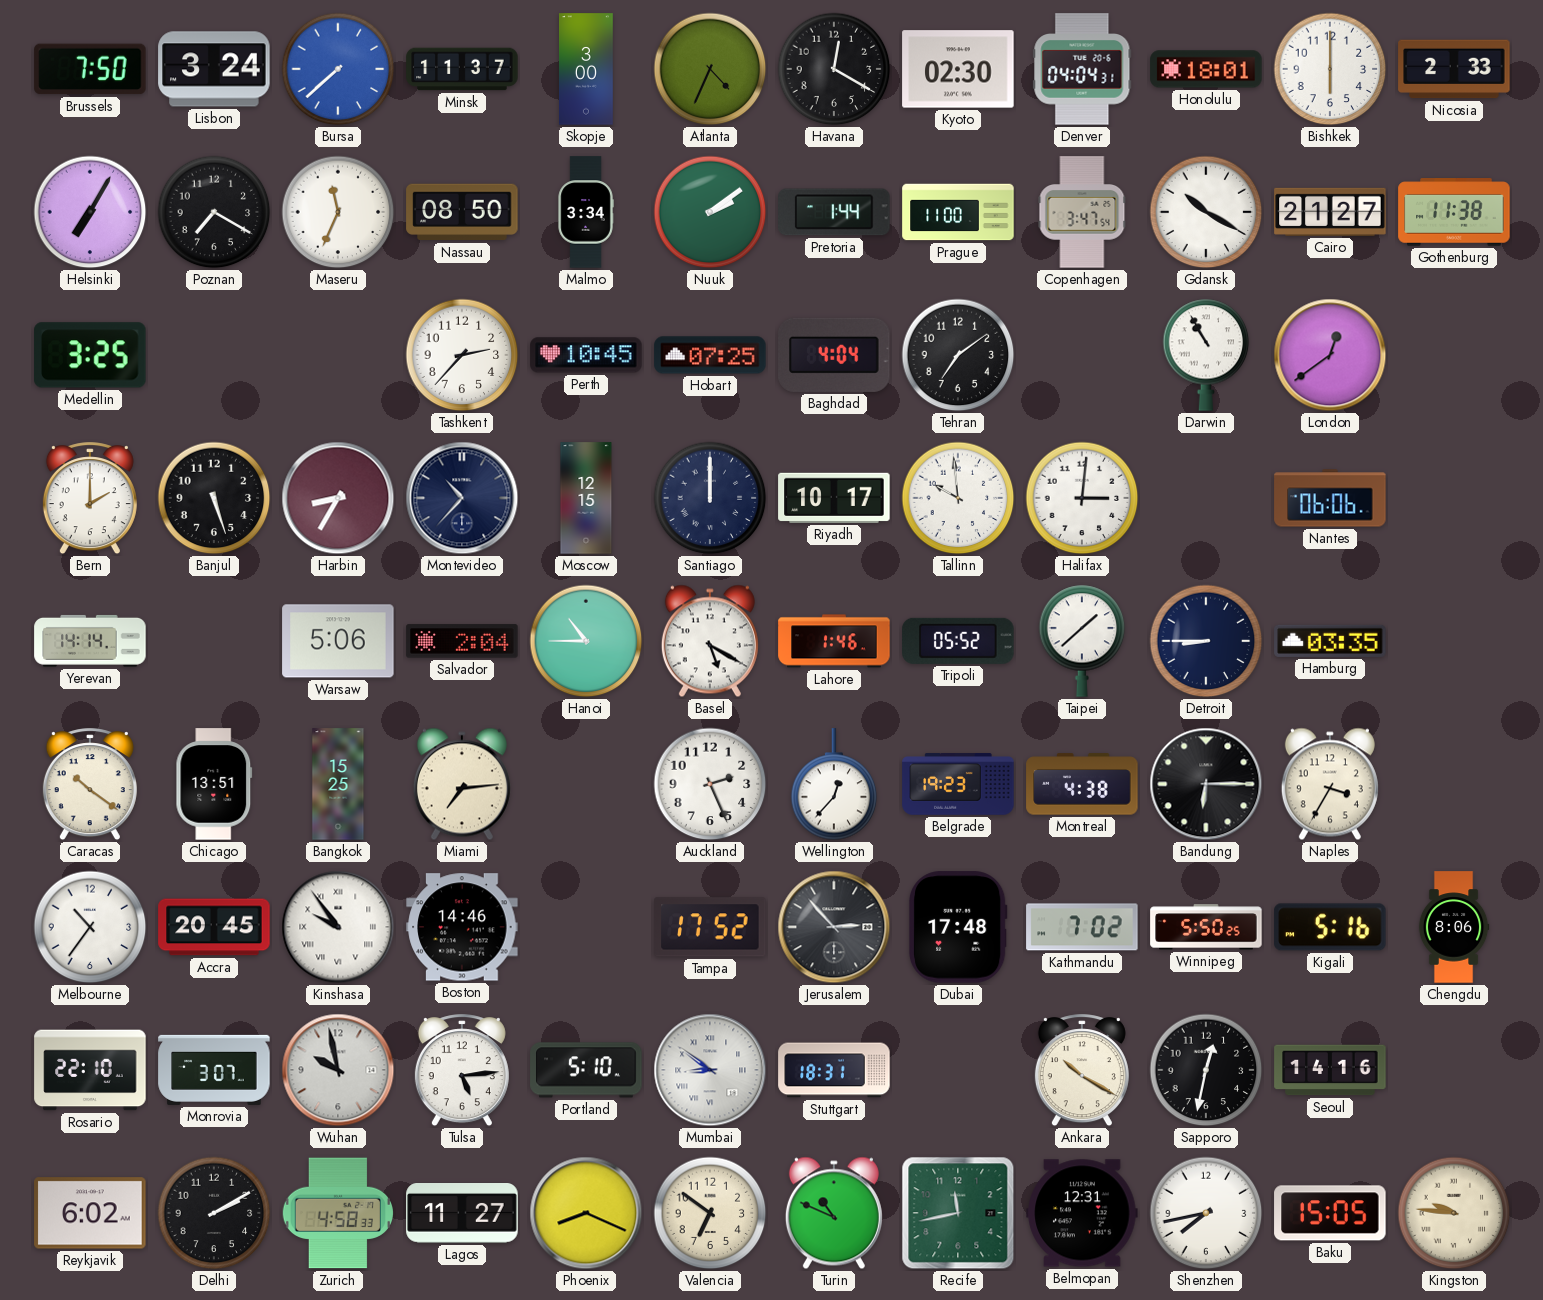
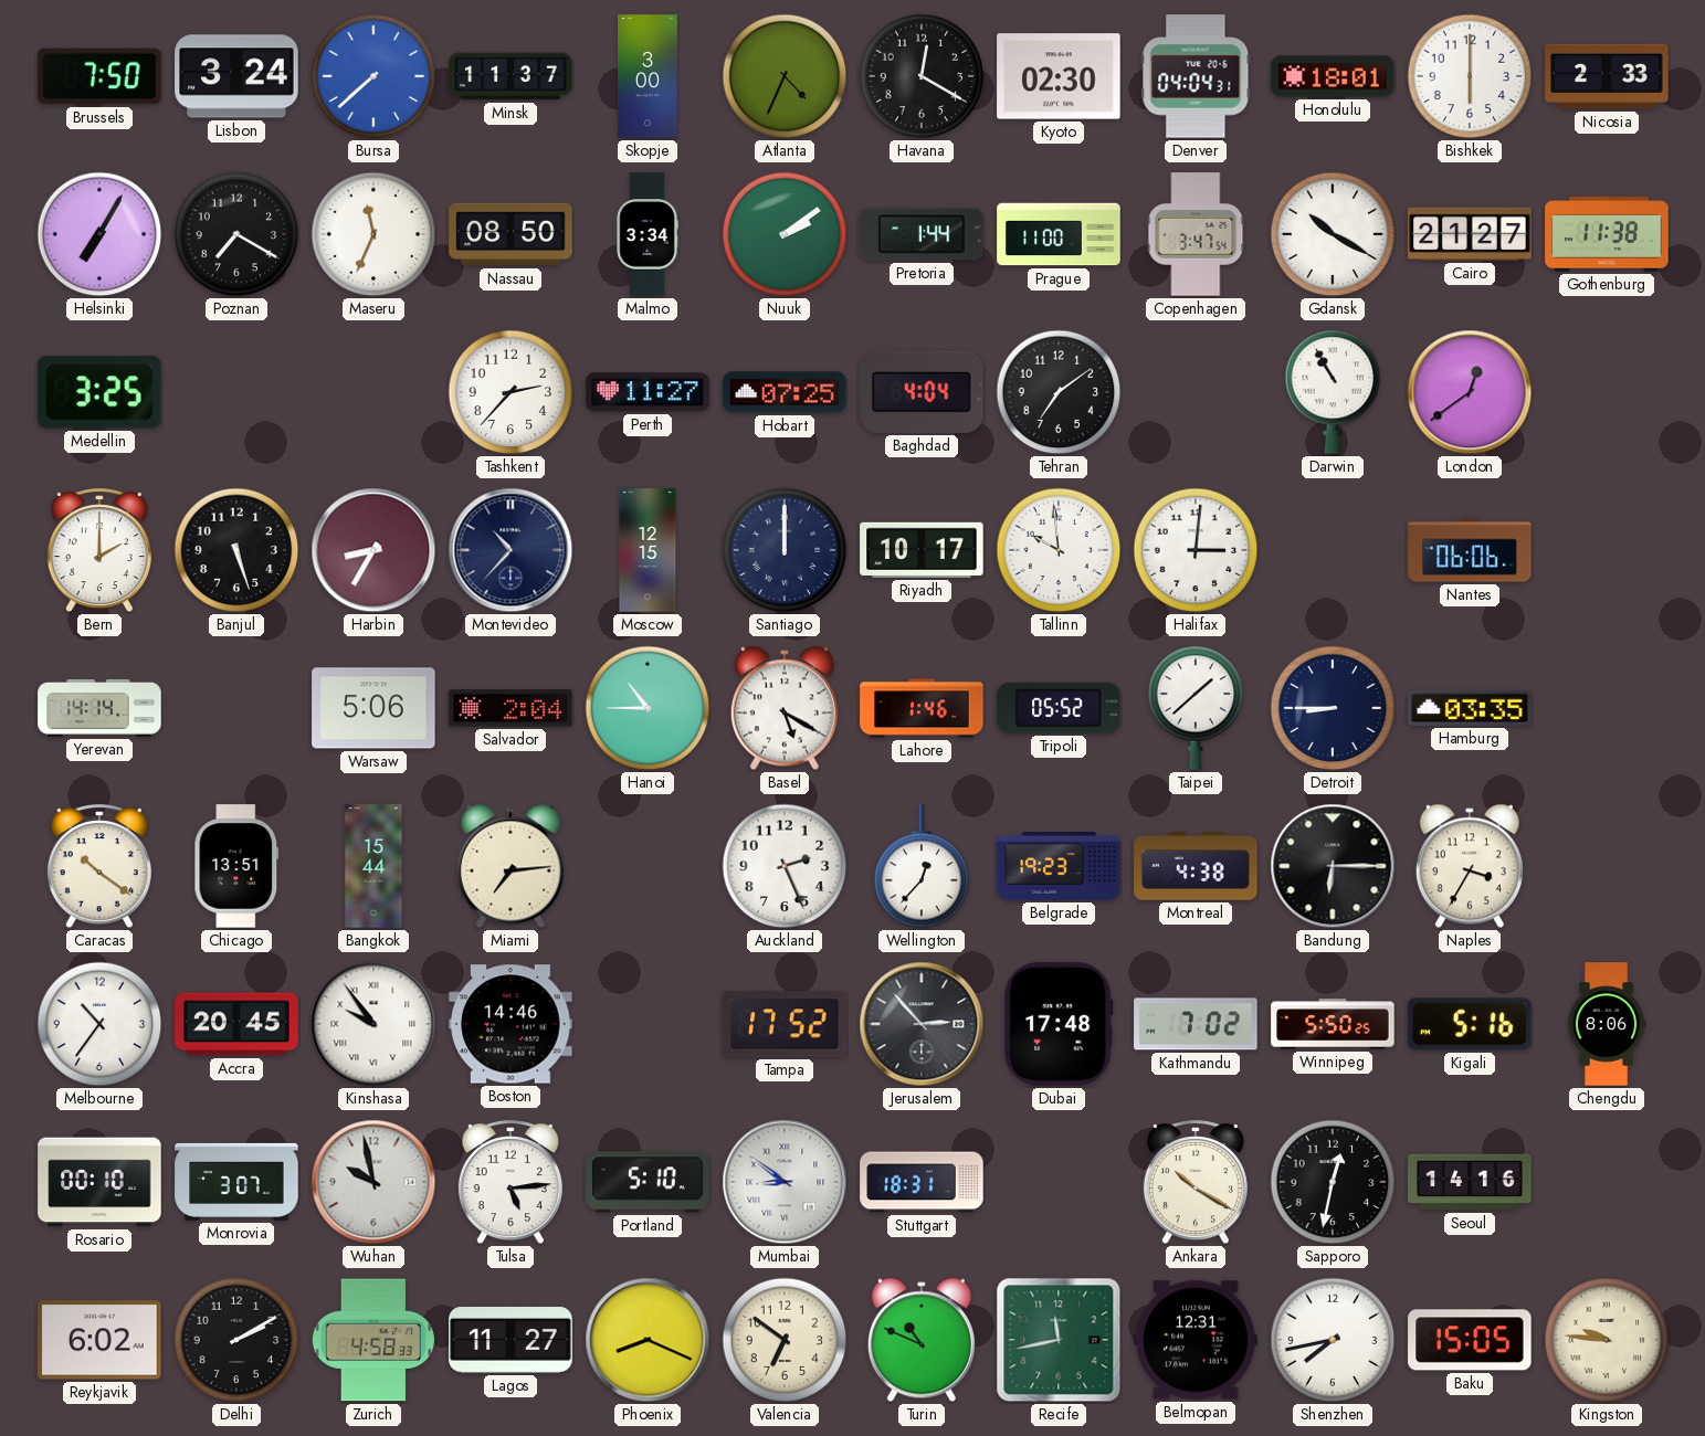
Perth: 10:45 -> 11:27 (648, 392)
Bangkok: 15:25 -> 15:44 (373, 866)
Rosario: 22:10 -> 00:10 (99, 1182)
